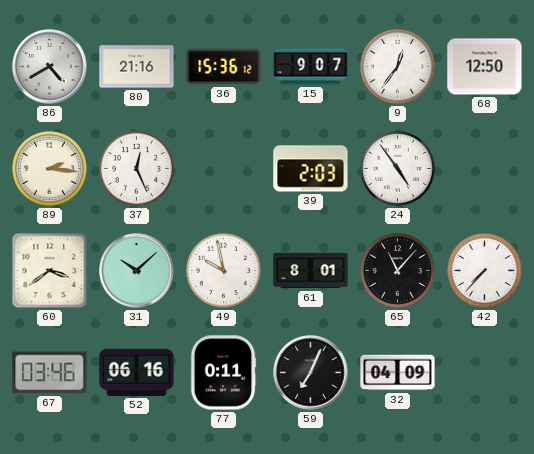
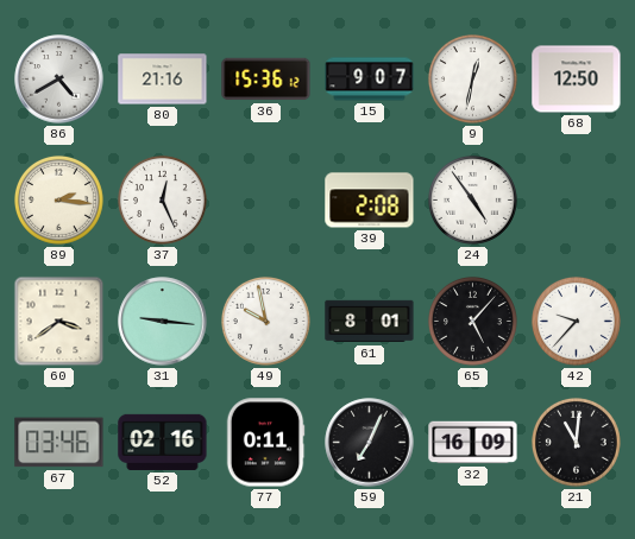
9: 12:36 -> 12:32 (472, 78)
39: 2:03 -> 2:08 (370, 201)
31: 10:08 -> 9:16 (163, 322)
65: 11:07 -> 5:07 (472, 321)
42: 7:37 -> 9:37 (576, 321)
52: 06:16 -> 02:16 (163, 442)
32: 04:09 -> 16:09 (473, 443)
21: none -> 11:01 (576, 442)
